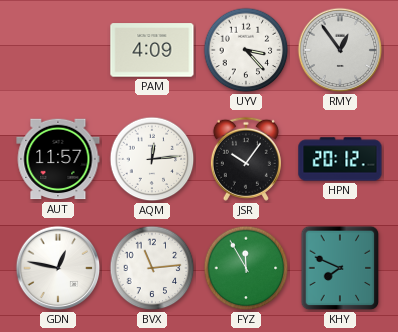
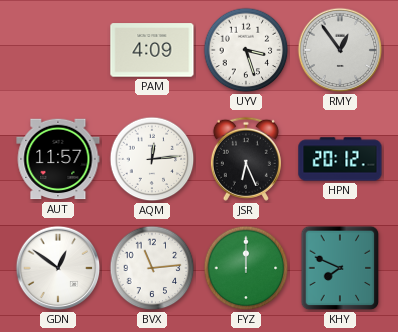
UYV: 3:23 -> 3:27 (246, 50)
JSR: 10:06 -> 6:26 (246, 159)
GDN: 12:47 -> 12:51 (58, 268)
FYZ: 11:55 -> 12:00 (246, 268)
